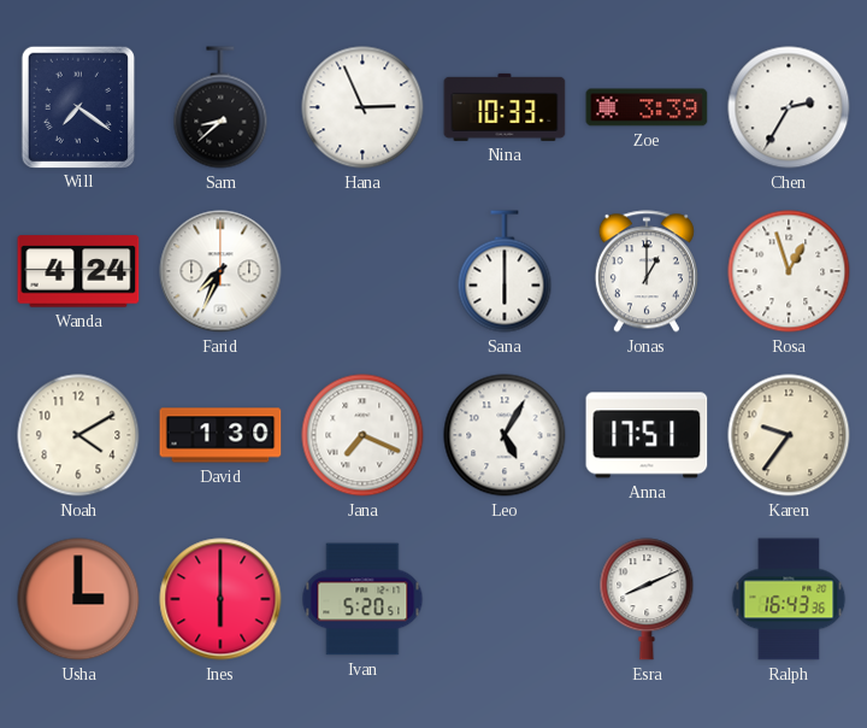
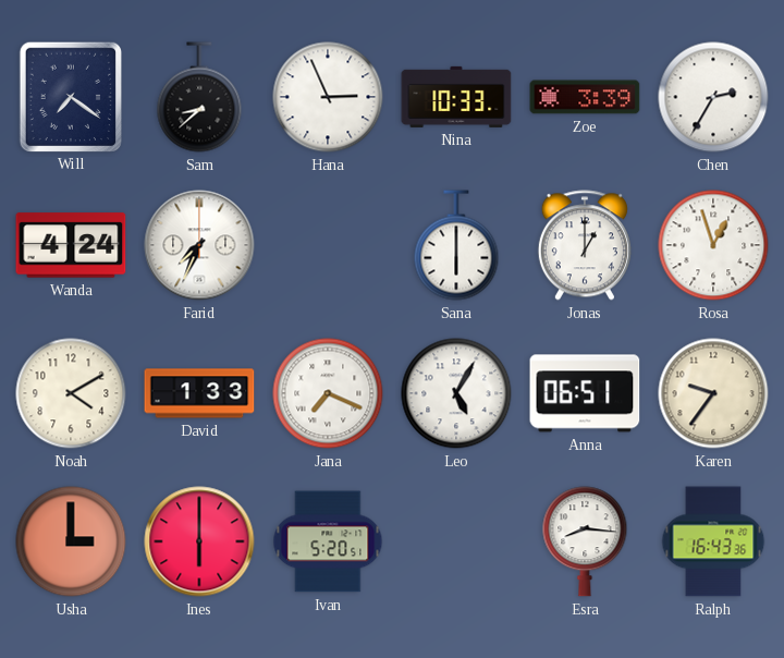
David: 1:30 -> 1:33 (199, 393)
Anna: 17:51 -> 06:51 (585, 393)
Esra: 8:11 -> 8:16 (585, 541)
